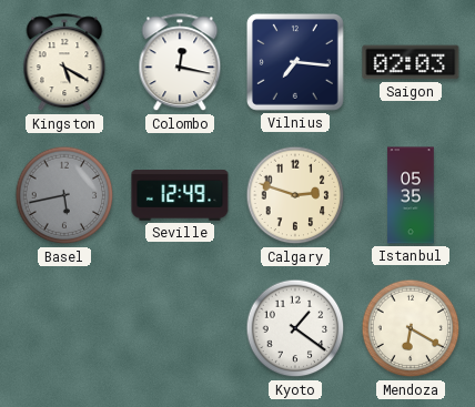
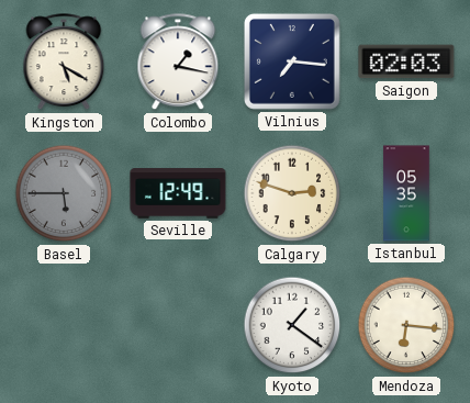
Colombo: 12:17 -> 1:17 (178, 63)
Basel: 5:43 -> 5:45 (64, 193)
Mendoza: 6:20 -> 6:16 (406, 325)
